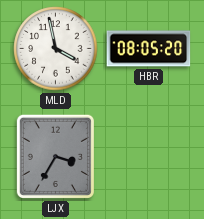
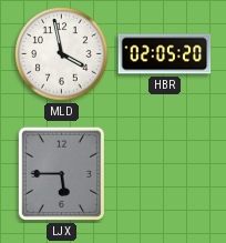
HBR: 08:05 -> 02:05 (165, 54)
LJX: 3:35 -> 5:45 (61, 173)
